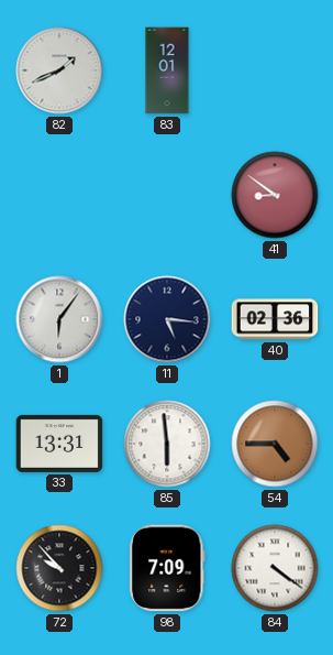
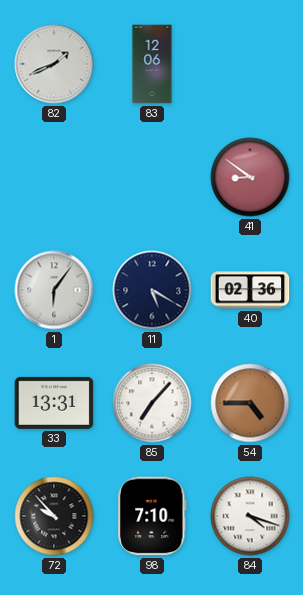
83: 12:01 -> 12:06 (152, 64)
11: 5:16 -> 5:20 (152, 290)
85: 5:59 -> 7:07 (152, 403)
98: 7:09 -> 7:10 (152, 516)
84: 4:21 -> 4:18 (250, 516)
